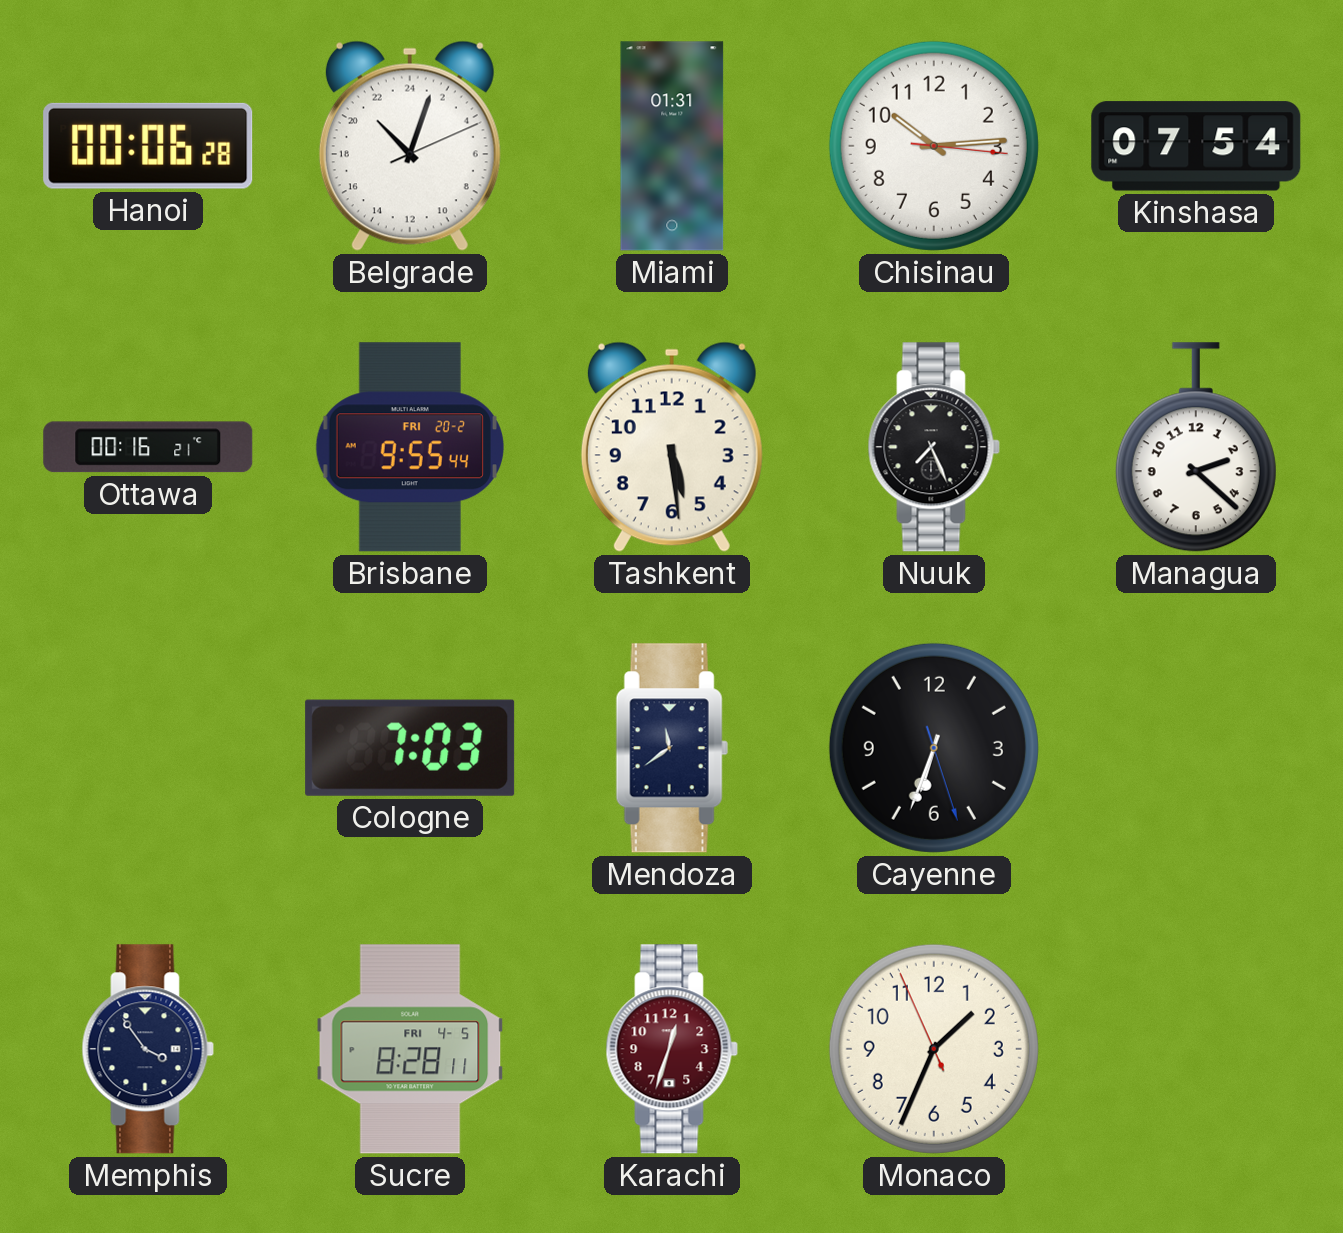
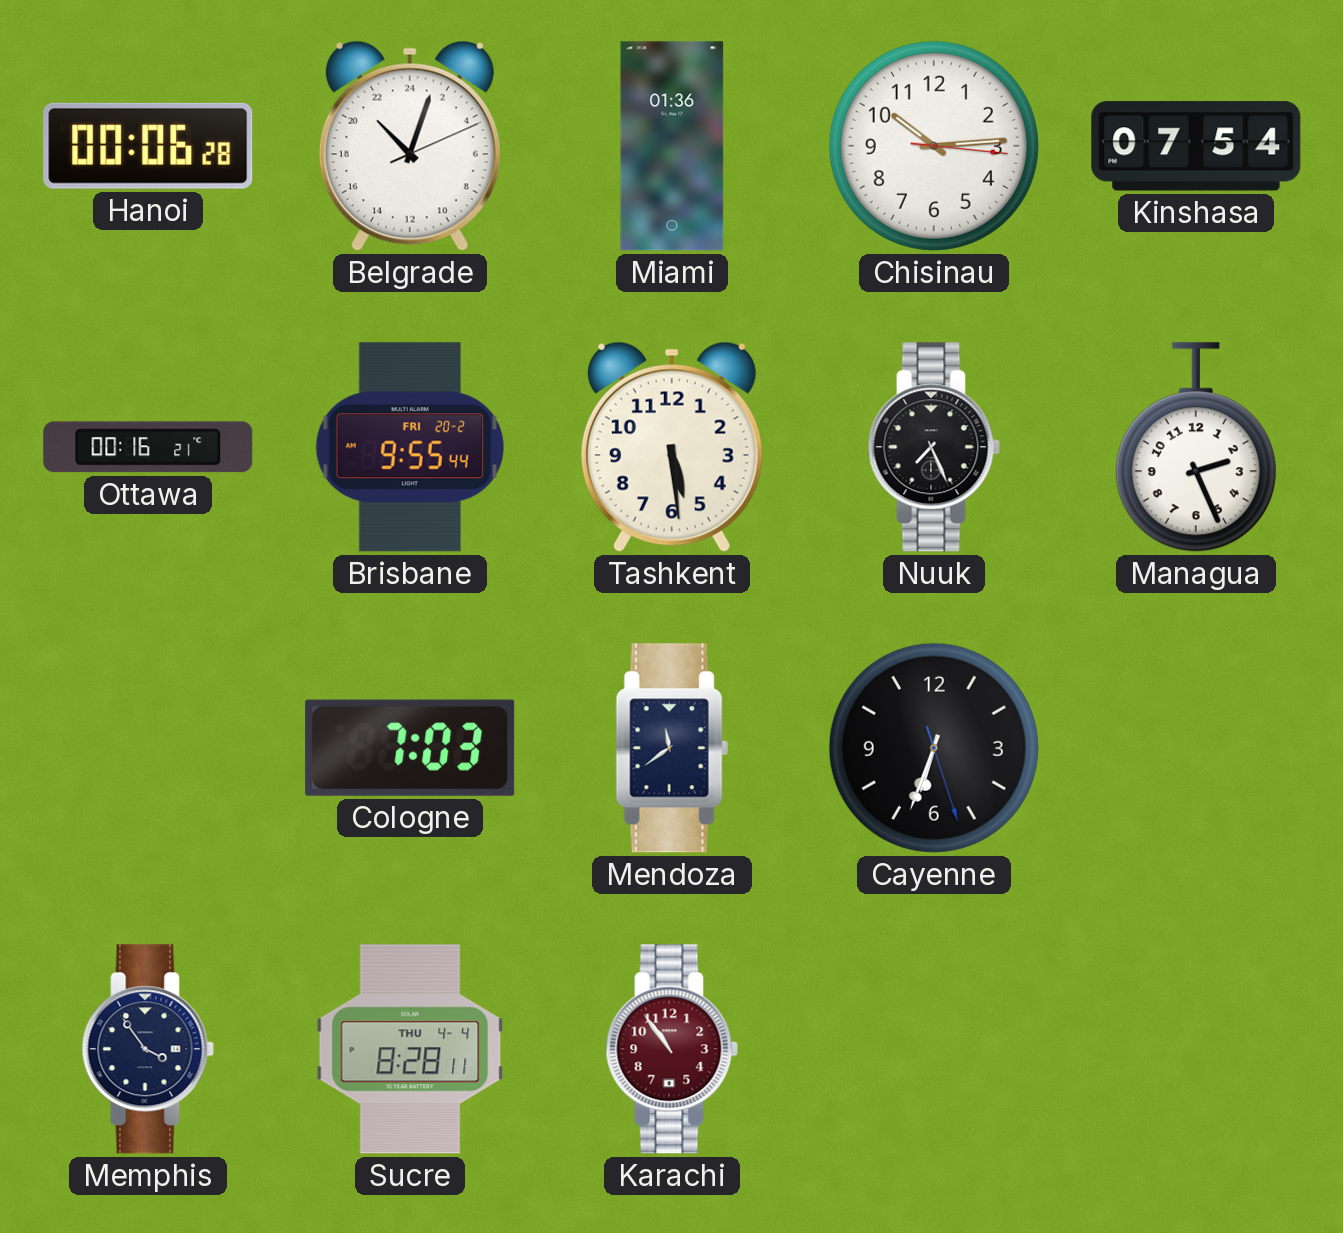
Miami: 01:31 -> 01:36 (672, 146)
Managua: 2:22 -> 2:26 (1196, 447)
Sucre date: FRI 4-5 -> THU 4-4 (410, 1049)
Karachi: 12:33 -> 10:54 (672, 1049)
Monaco: 1:33 -> none (934, 1049)
